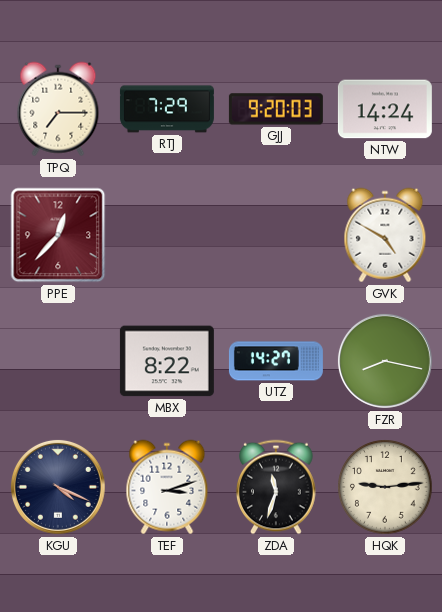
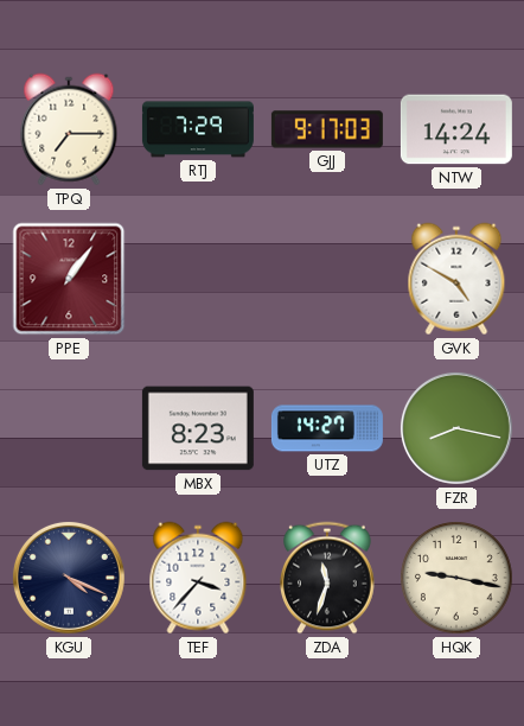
GJJ: 9:20 -> 9:17 (327, 129)
PPE: 12:37 -> 1:06 (69, 279)
MBX: 8:22 -> 8:23 (198, 428)
TEF: 3:12 -> 3:37 (198, 578)
HQK: 9:14 -> 9:17 (458, 579)
